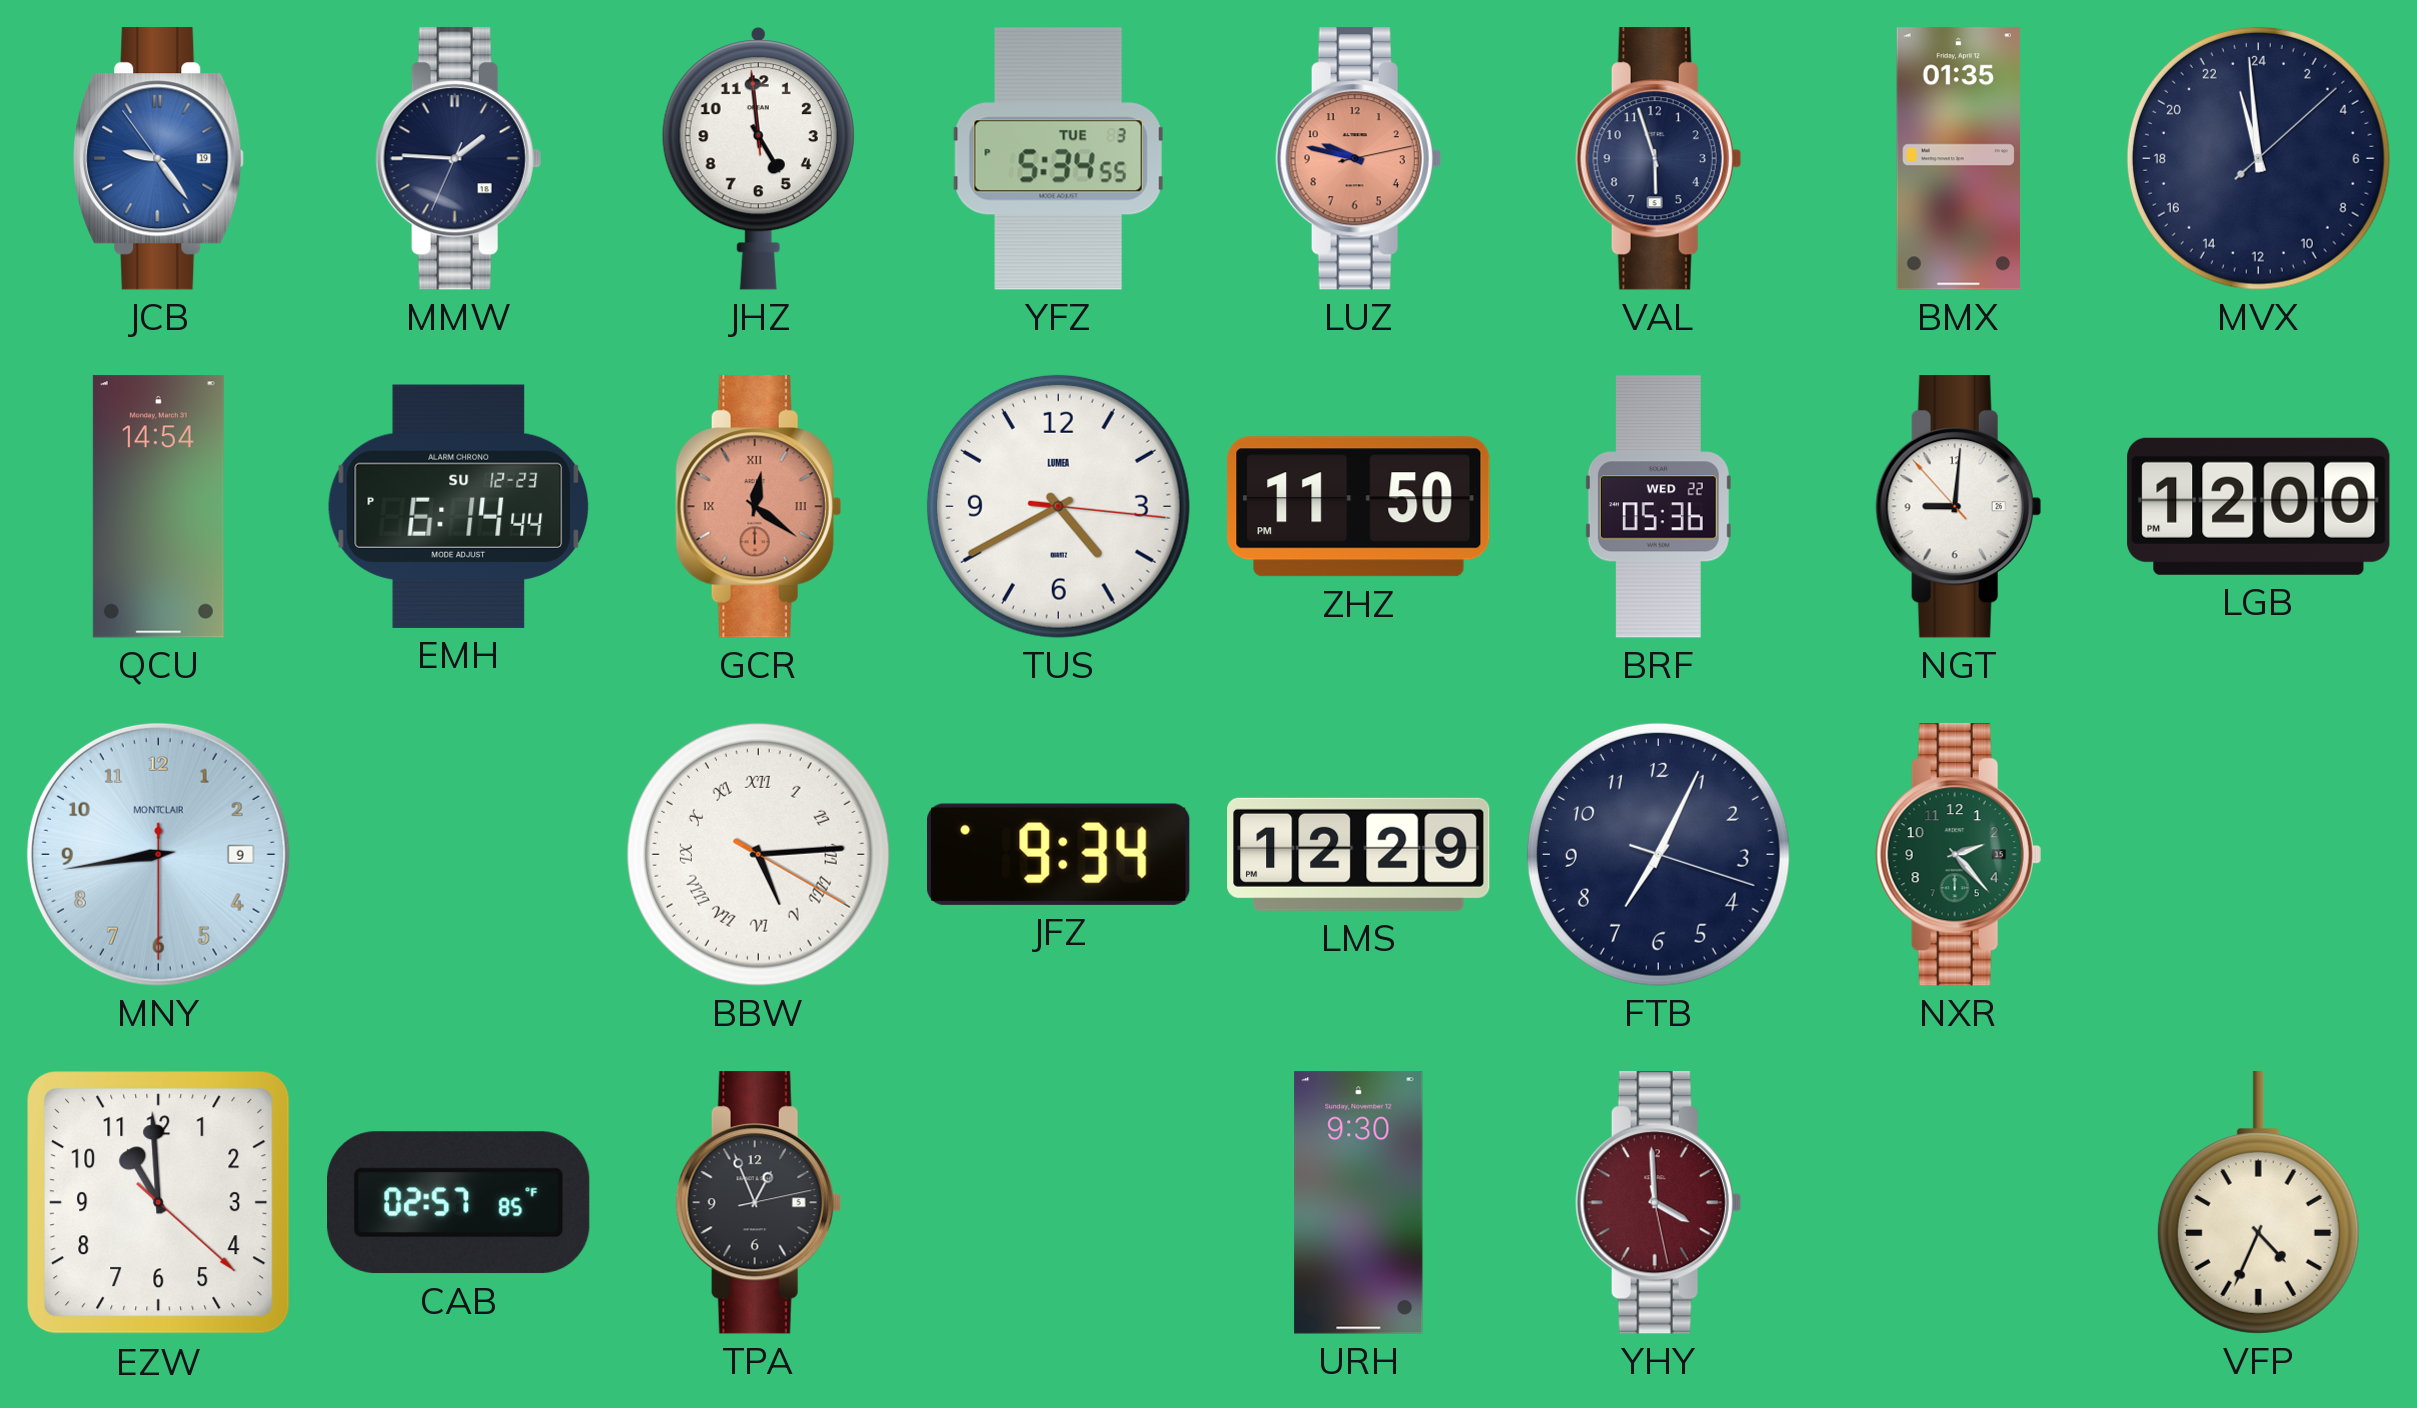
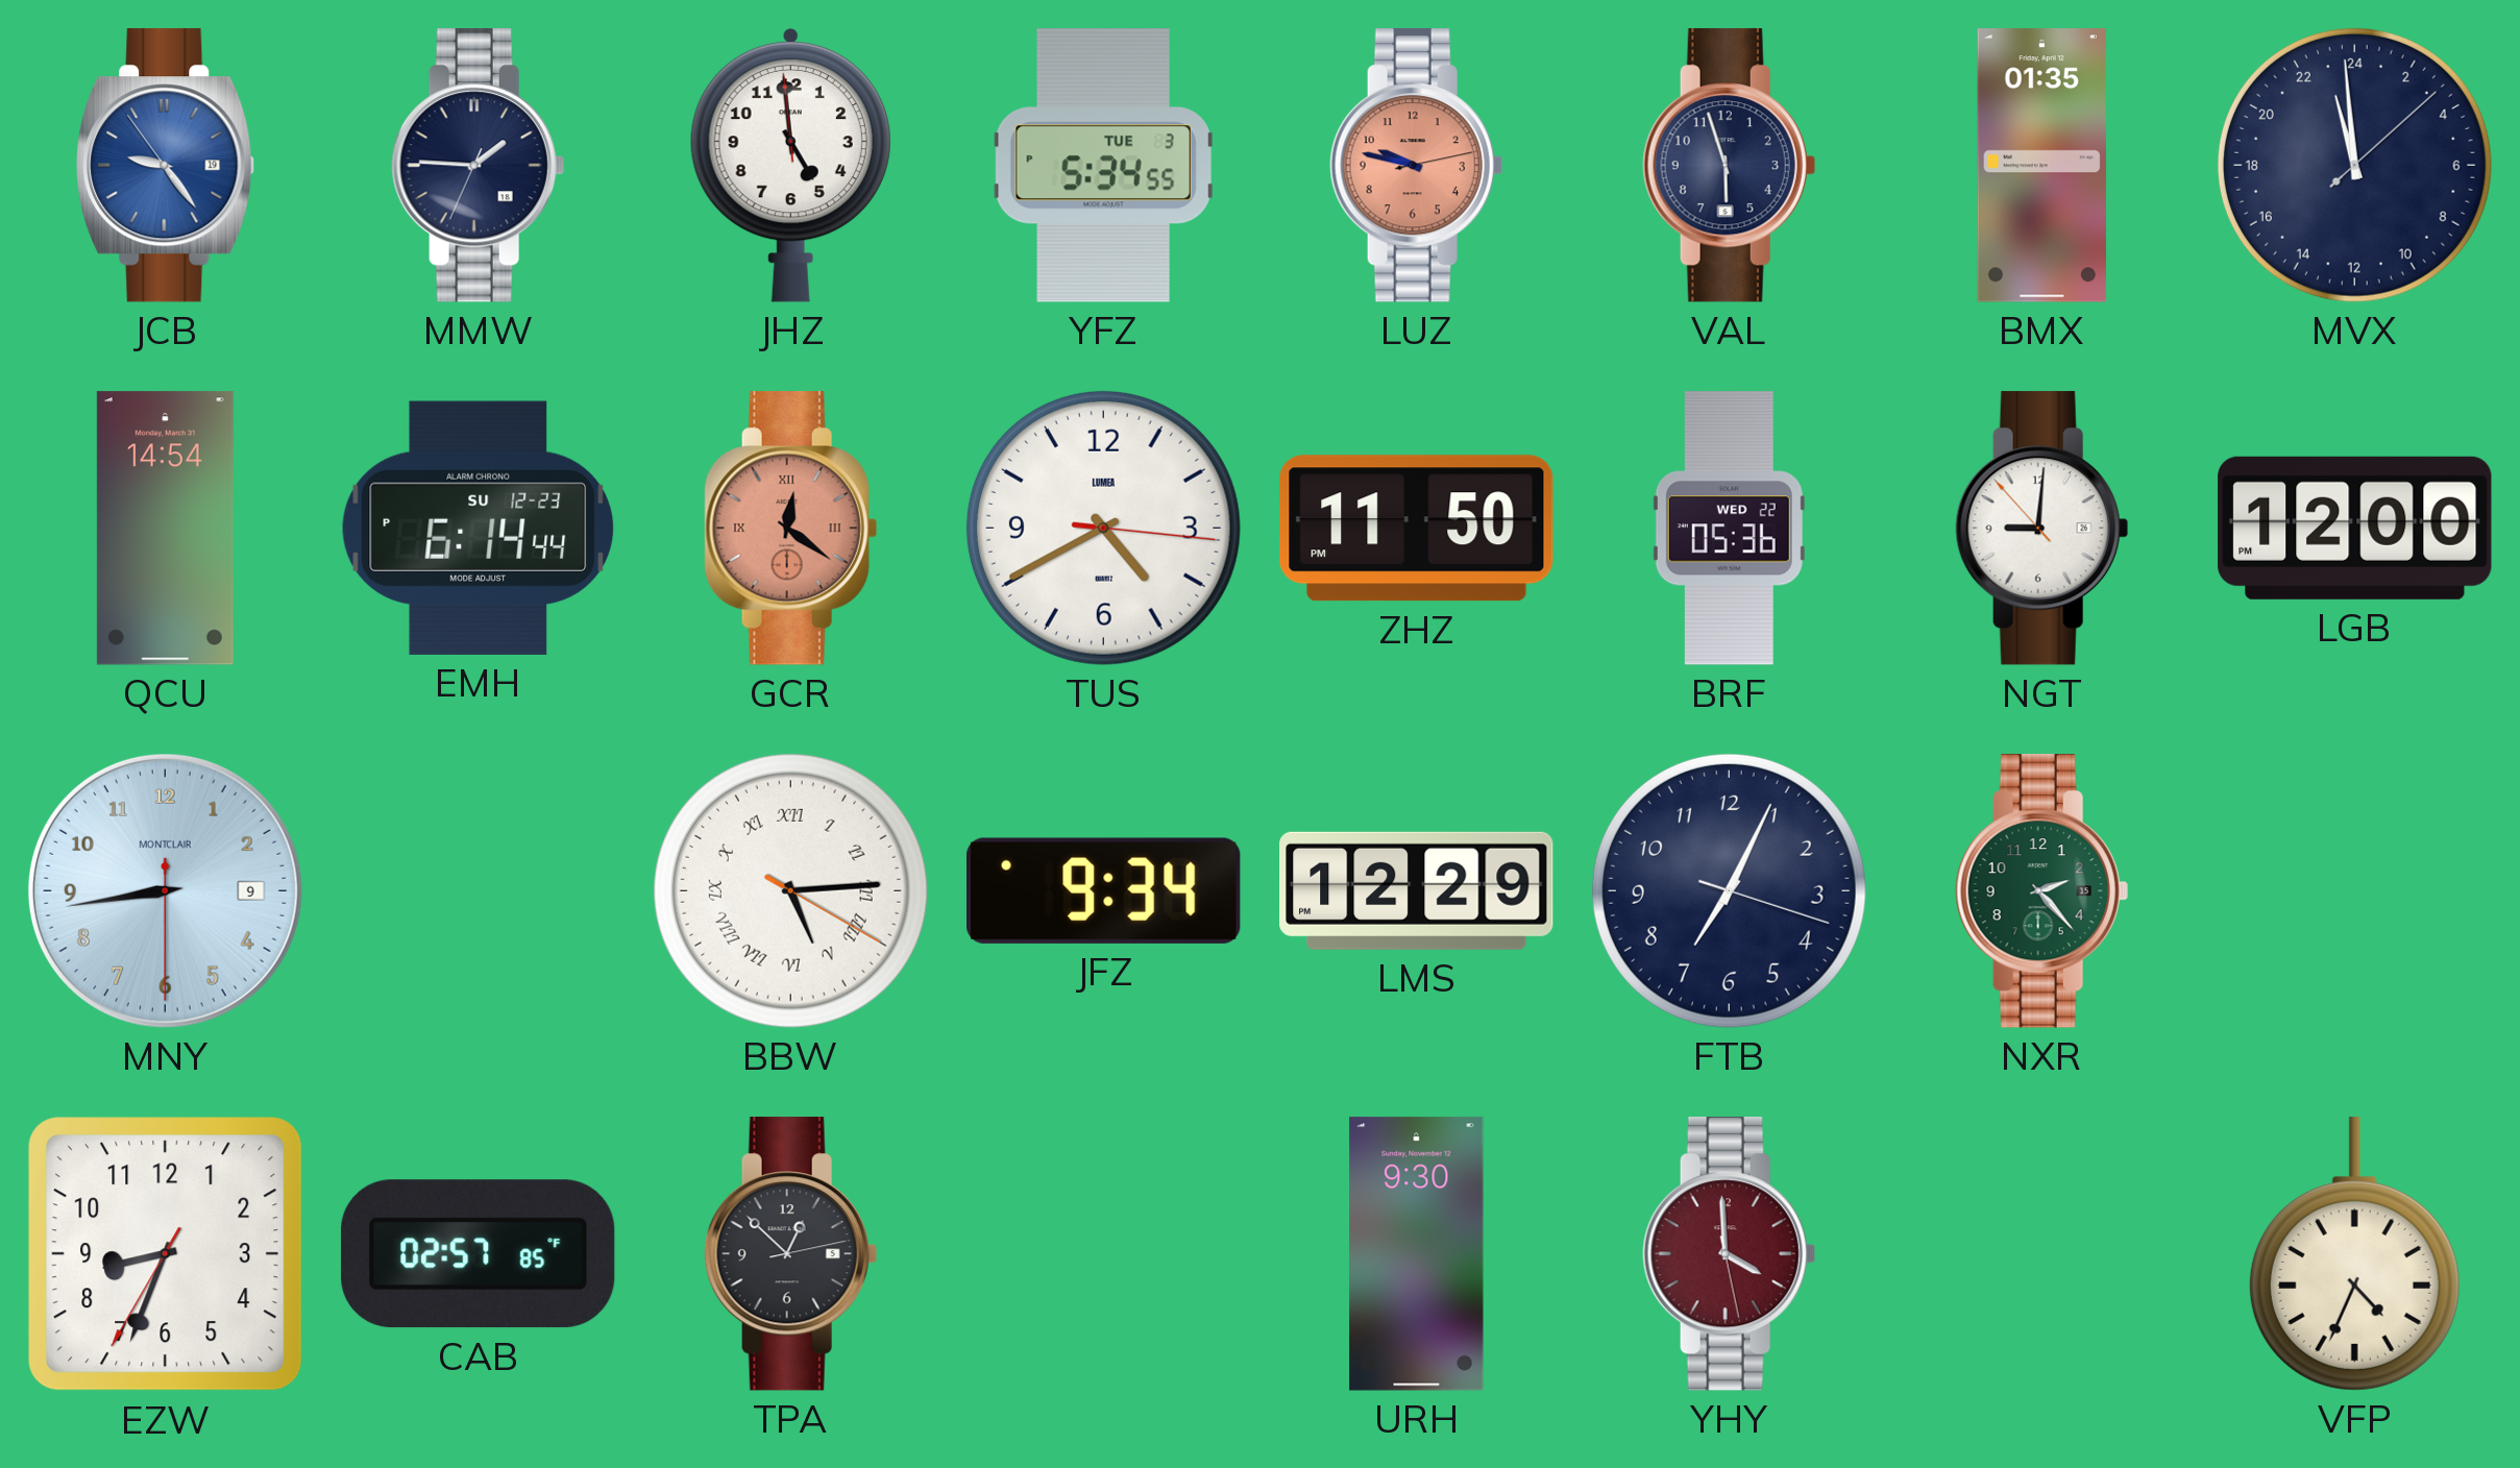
EZW: 10:59 -> 8:33 (166, 1254)
TPA: 12:56 -> 12:52 (790, 1254)
